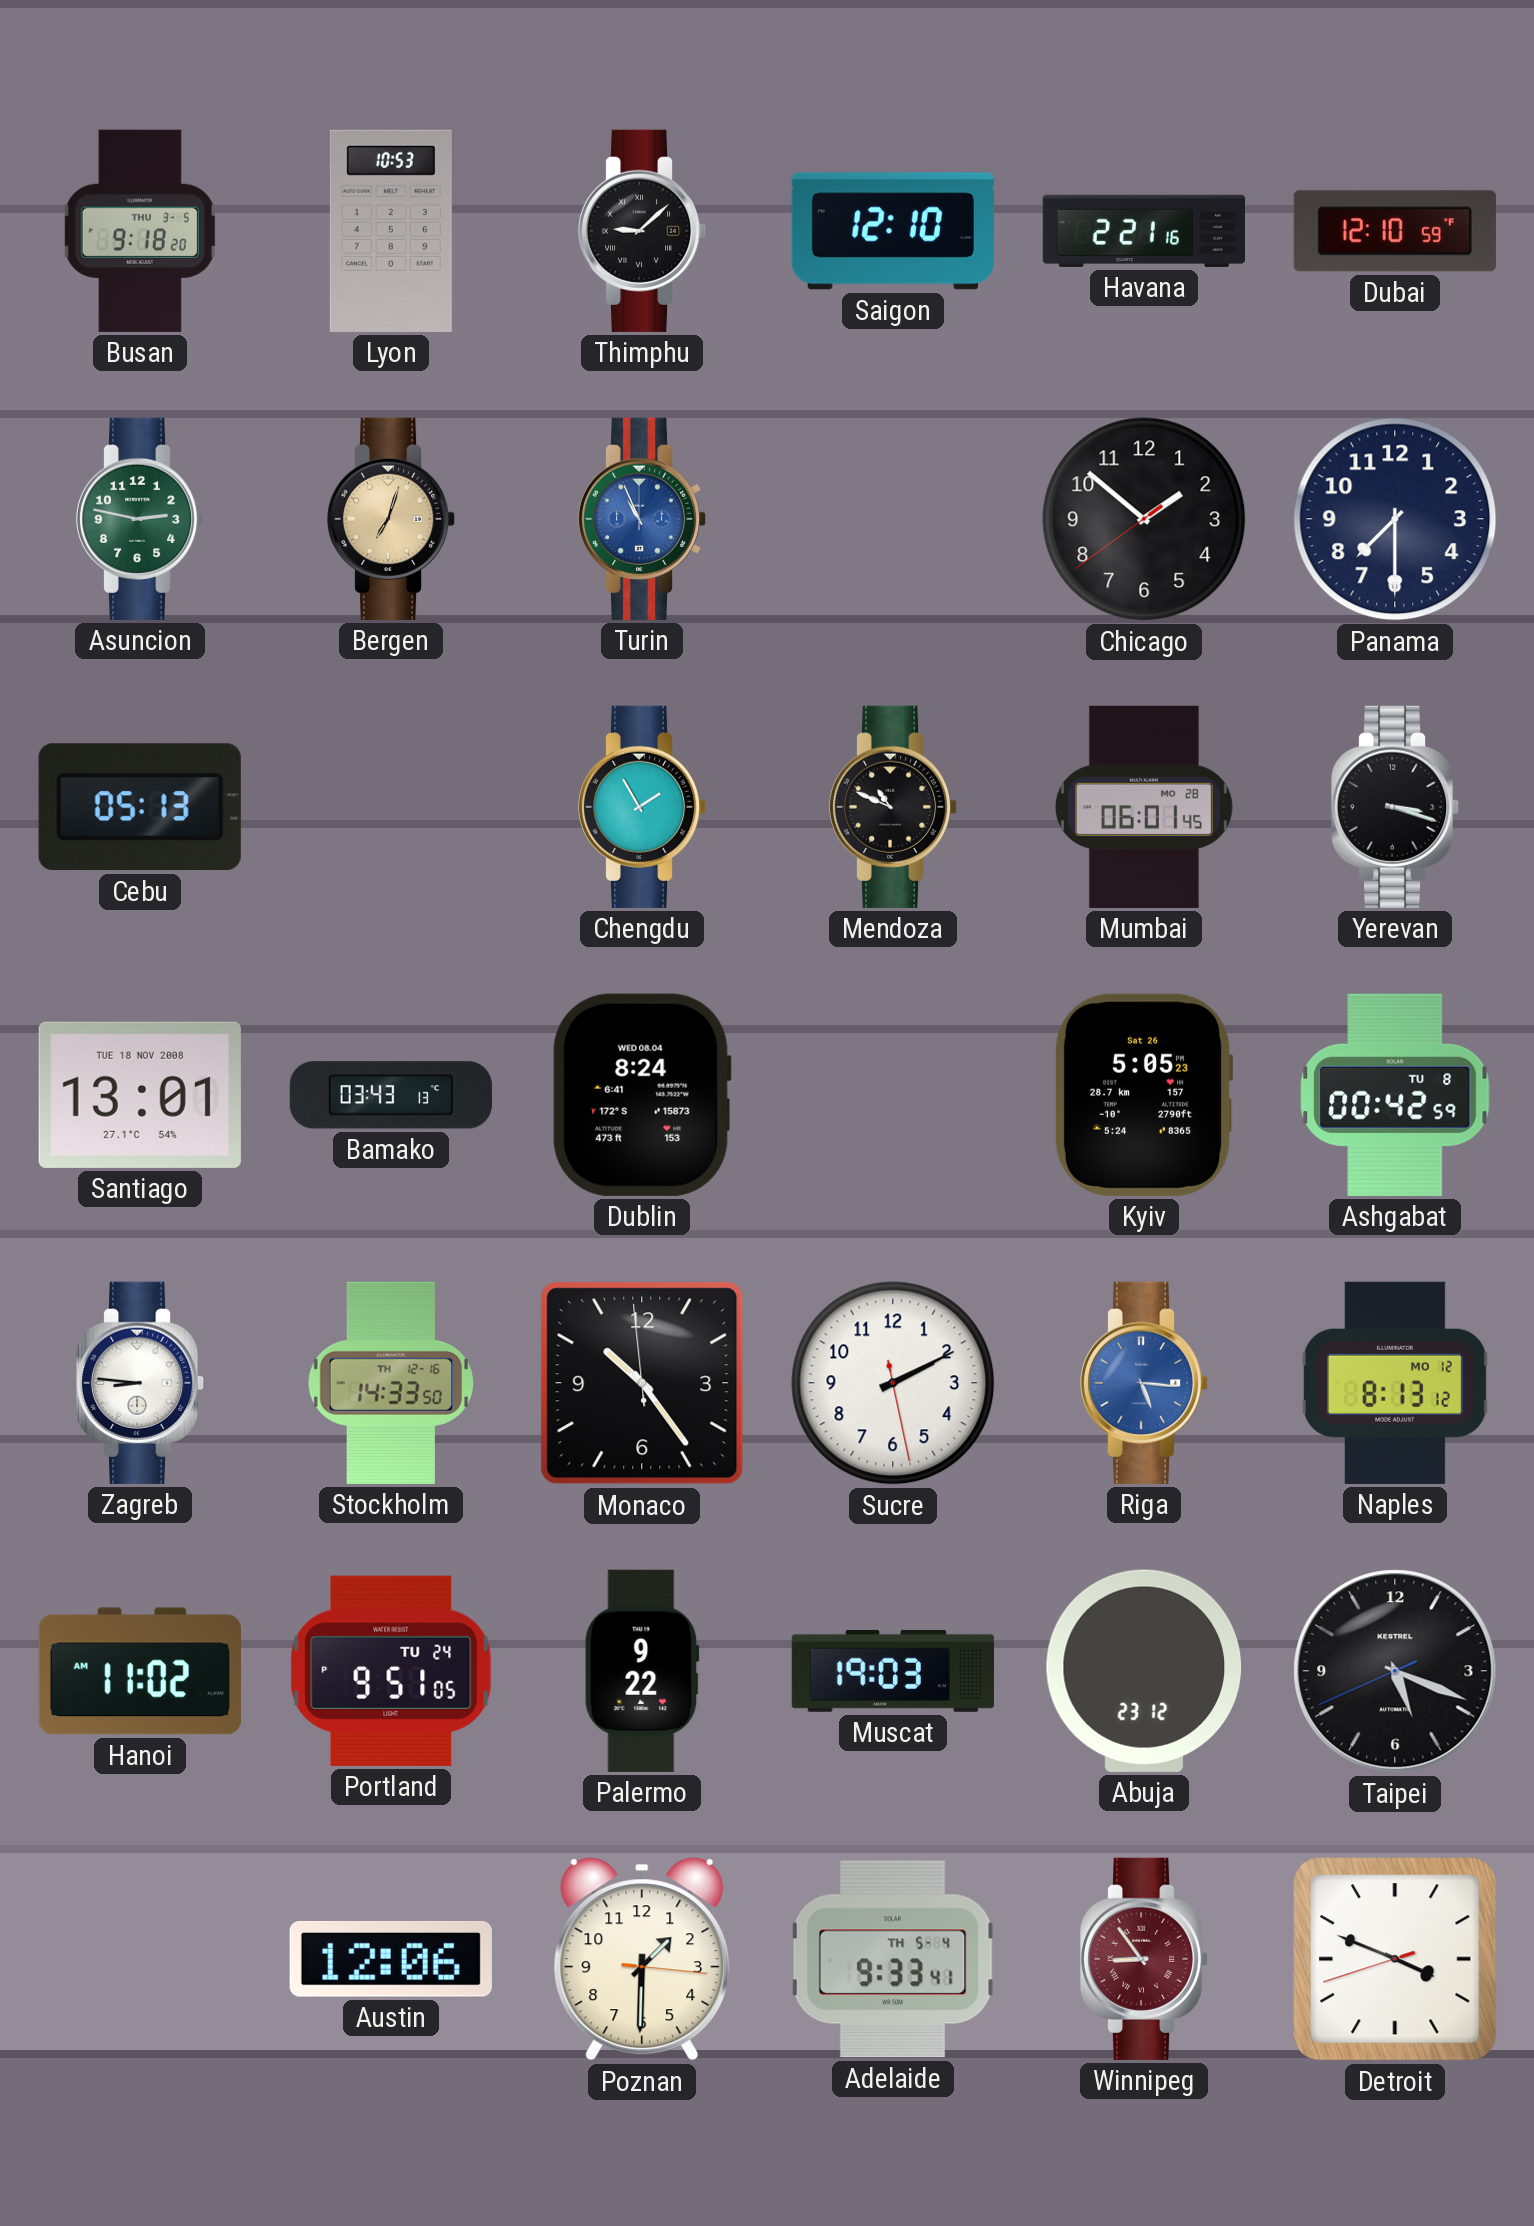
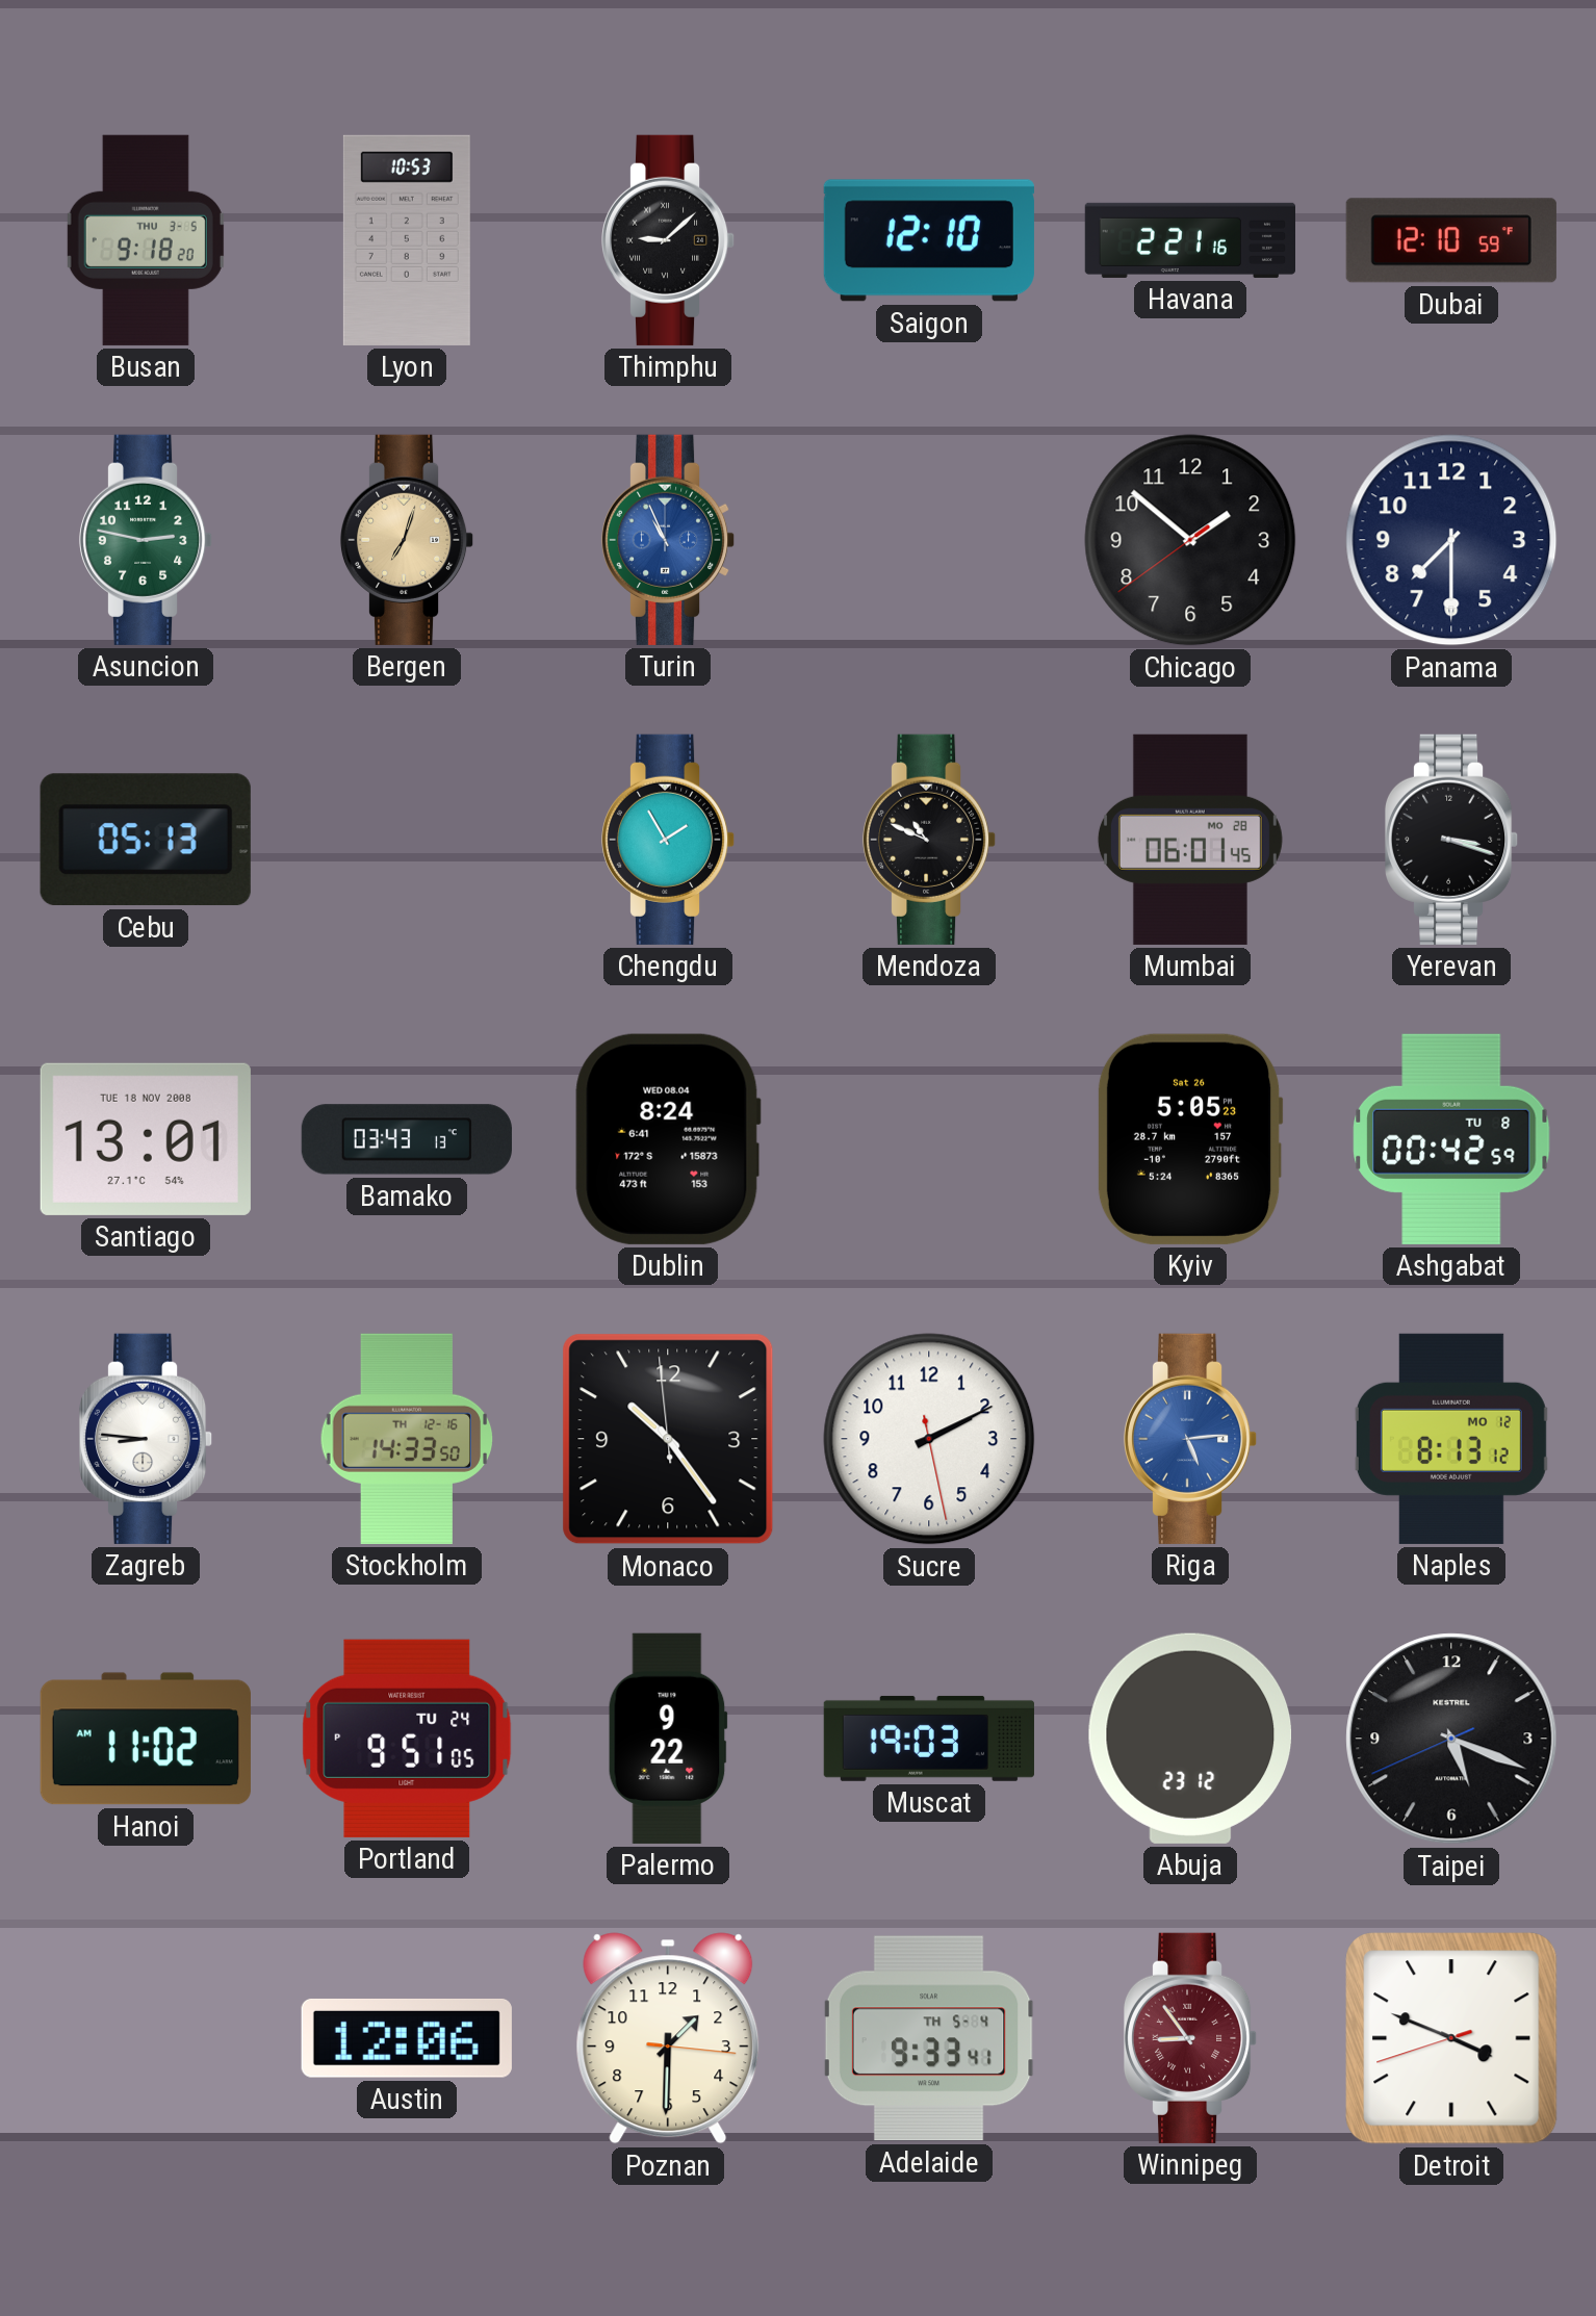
Riga: 5:16 -> 5:14 (1190, 1439)
